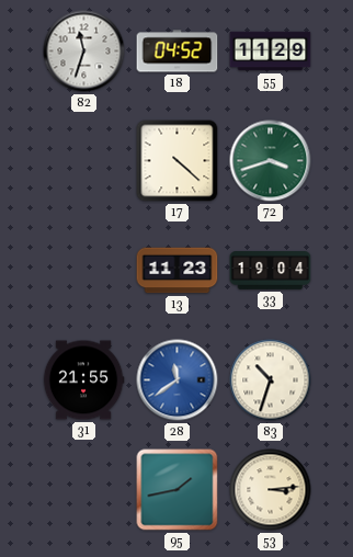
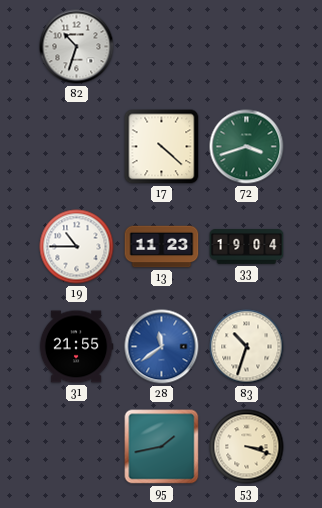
82: 11:33 -> 10:33 (77, 47)
18: 04:52 -> none (178, 52)
55: 11:29 -> none (271, 52)
19: none -> 10:45 (77, 247)
53: 3:14 -> 3:18 (247, 447)
